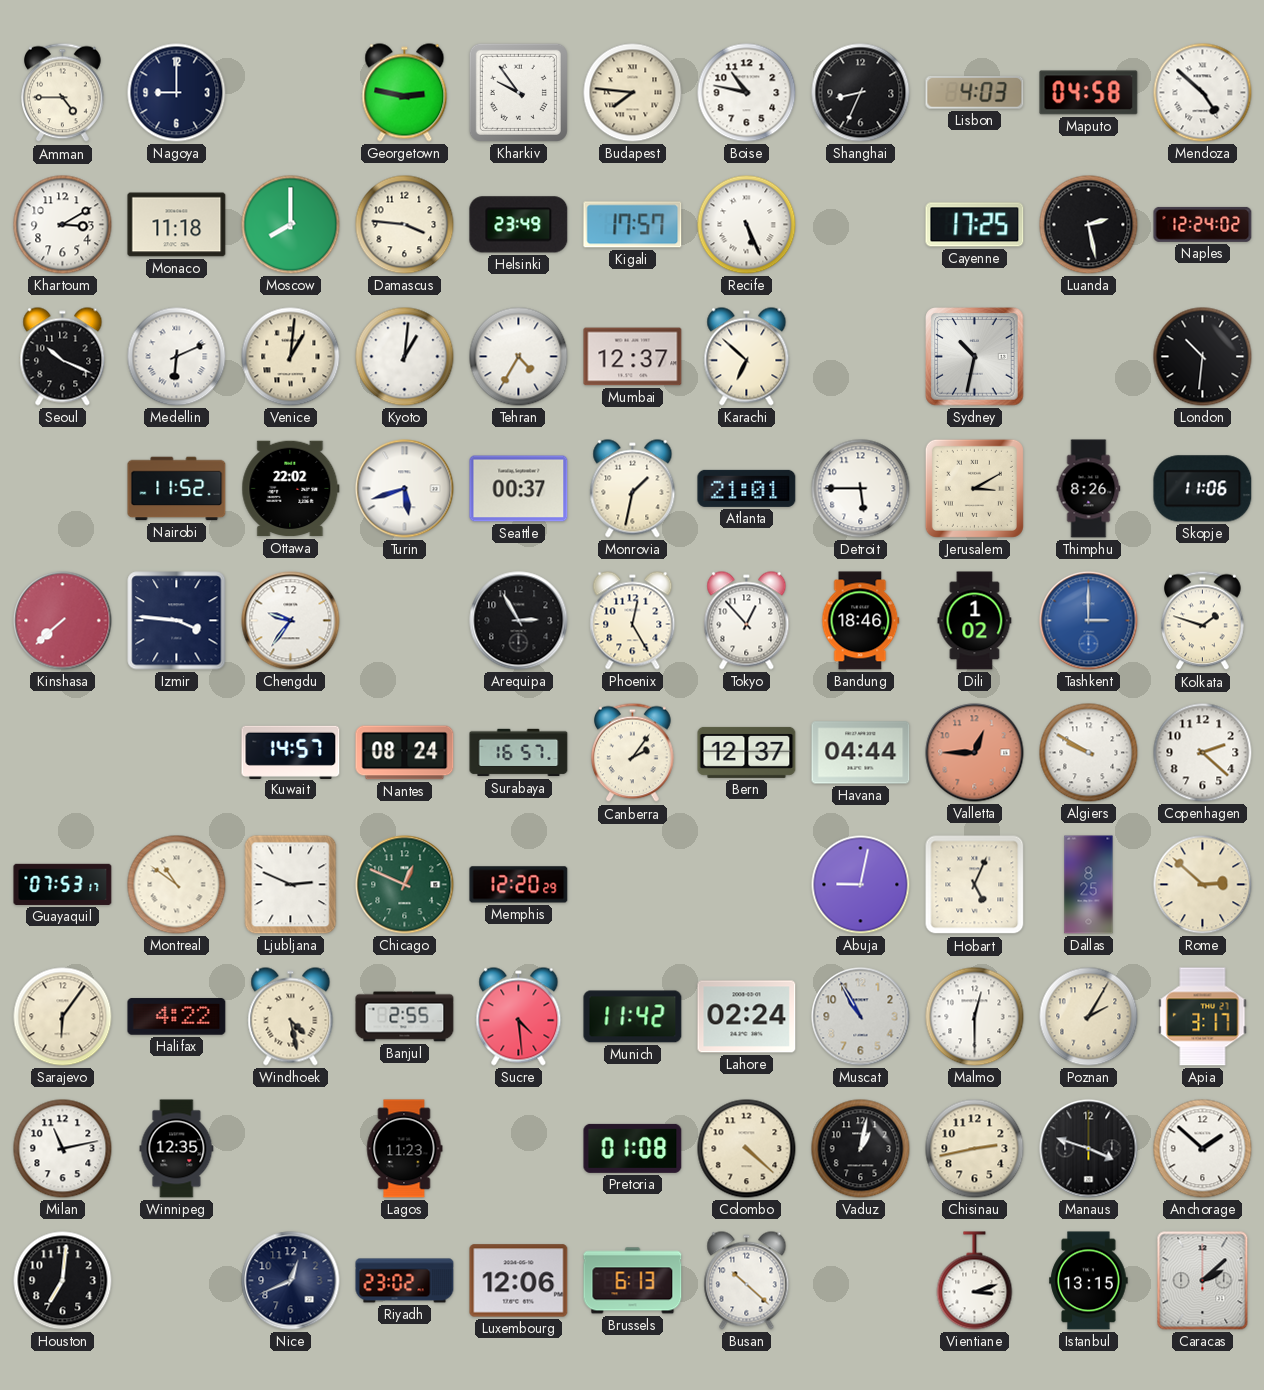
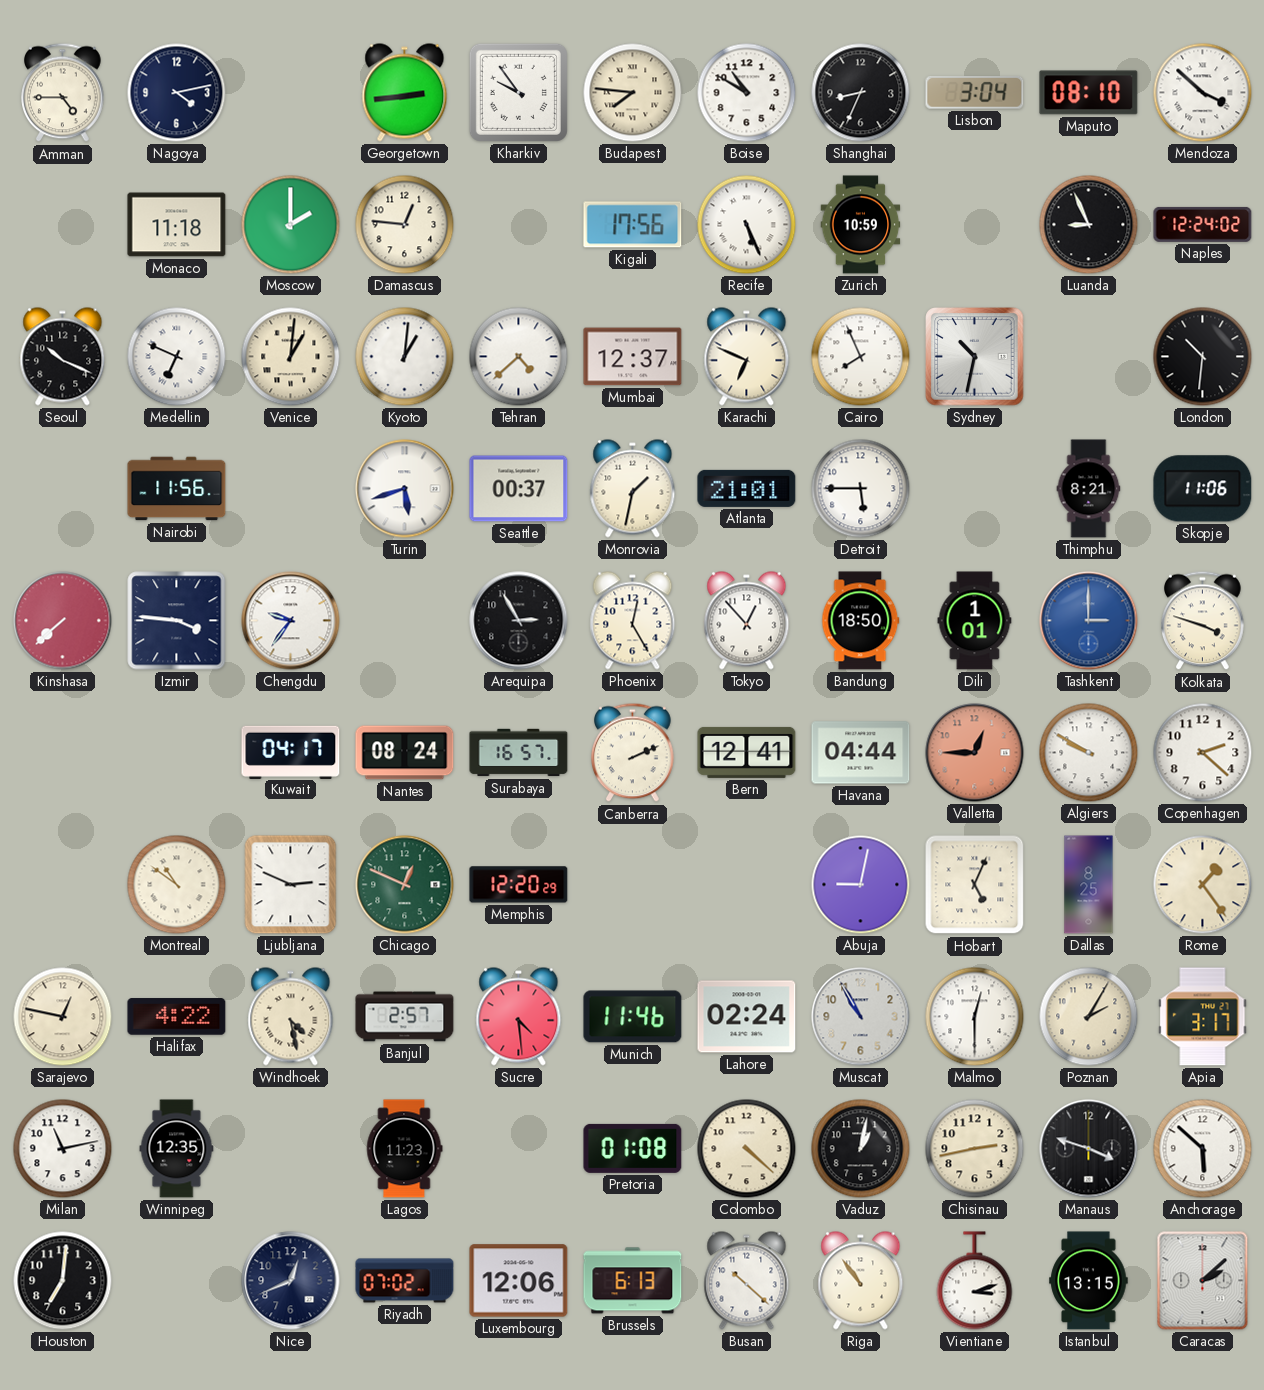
Nagoya: 9:00 -> 4:13 (177, 93)
Georgetown: 2:47 -> 2:44 (405, 93)
Boise: 10:47 -> 10:50 (747, 93)
Lisbon: 4:03 -> 3:04 (975, 93)
Maputo: 04:58 -> 08:10 (1089, 93)
Mendoza: 4:52 -> 3:52 (1203, 93)
Khartoum: 3:10 -> none (63, 225)
Moscow: 8:00 -> 2:00 (291, 225)
Damascus: 3:46 -> 12:46 (405, 225)
Helsinki: 23:49 -> none (519, 225)
Kigali: 17:57 -> 17:56 (633, 225)
Zurich: none -> 10:59 (861, 225)
Cayenne: 17:25 -> none (975, 225)
Luanda: 2:28 -> 8:56 (1089, 225)
Medellin: 6:11 -> 6:49 (177, 357)
Tehran: 4:35 -> 4:38 (519, 357)
Karachi: 6:52 -> 6:49 (747, 357)
Cairo: none -> 7:56 (861, 357)
Nairobi: 11:52 -> 11:56 (177, 489)
Ottawa: 22:02 -> none (291, 489)
Jerusalem: 3:10 -> none (974, 488)
Thimphu: 8:26 -> 8:21 (1089, 489)
Bandung: 18:46 -> 18:50 (861, 621)
Dili: 1:02 -> 1:01 (975, 621)
Kolkata: 1:48 -> 3:48 (1203, 621)
Kuwait: 14:57 -> 04:17 (291, 752)
Canberra: 2:06 -> 2:11 (633, 753)
Bern: 12:37 -> 12:41 (747, 752)
Guayaquil: 07:53 -> none (63, 884)
Rome: 2:52 -> 1:24 (1203, 885)
Sarajevo: 6:06 -> 12:47 (63, 1017)
Banjul: 2:55 -> 2:57 (405, 1017)
Munich: 11:42 -> 11:46 (633, 1017)
Anchorage: 1:52 -> 5:52 (1203, 1149)
Riyadh: 23:02 -> 07:02 (405, 1281)
Riga: none -> 10:54 (861, 1281)
